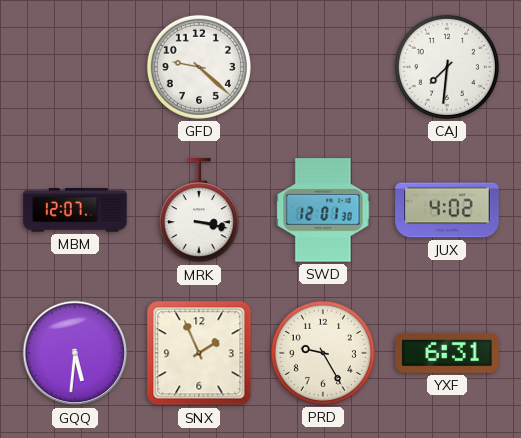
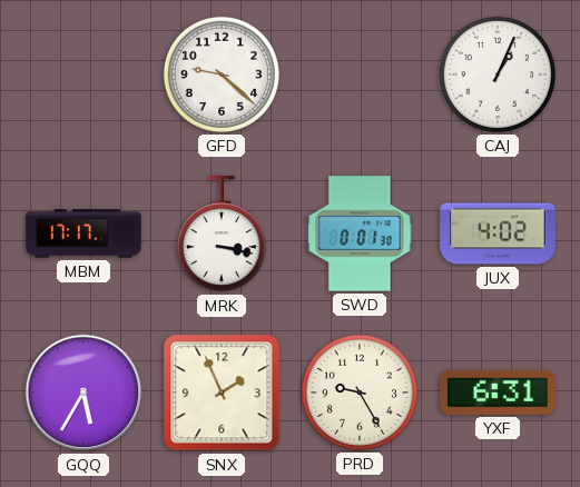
CAJ: 7:31 -> 1:04 (498, 74)
MBM: 12:07 -> 17:17 (83, 233)
SWD: 12:01 -> 0:01 (360, 233)
GQQ: 5:31 -> 5:35 (83, 392)
